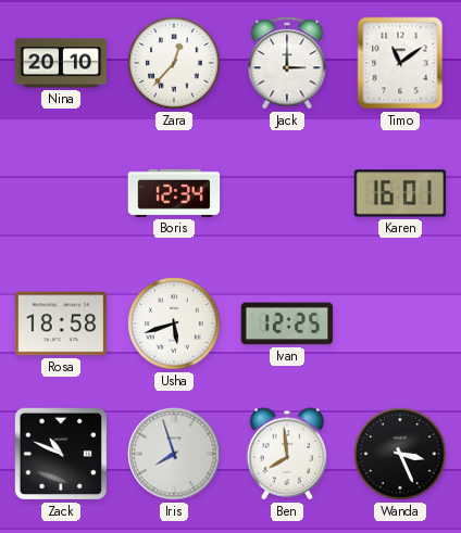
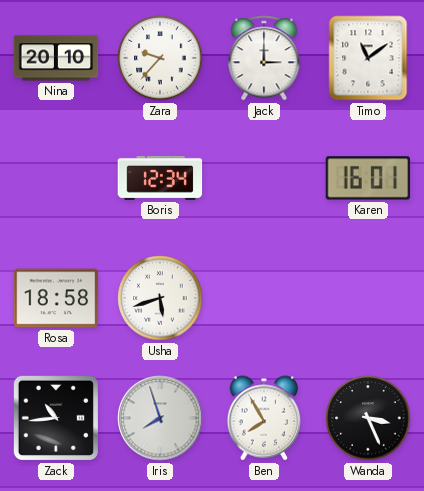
Zara: 12:37 -> 9:37 (160, 58)
Ivan: 12:25 -> none (287, 323)
Zack: 10:49 -> 10:44 (56, 418)
Ben: 7:59 -> 7:55 (264, 418)
